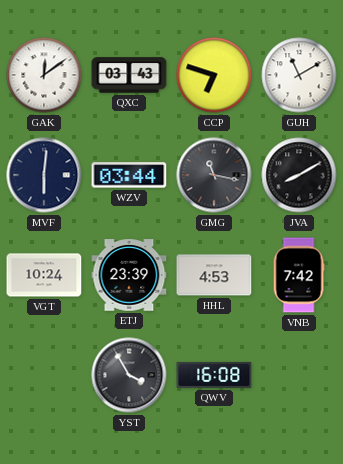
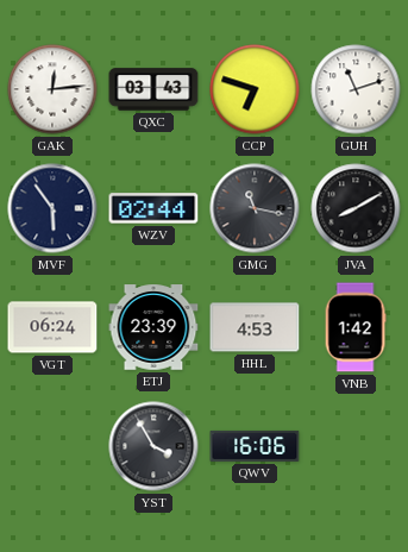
GAK: 12:09 -> 12:14 (52, 89)
GUH: 11:10 -> 11:12 (356, 89)
MVF: 6:01 -> 5:54 (52, 208)
WZV: 03:44 -> 02:44 (153, 208)
VGT: 10:24 -> 06:24 (52, 327)
VNB: 7:42 -> 1:42 (356, 327)
QWV: 16:08 -> 16:06 (255, 446)
